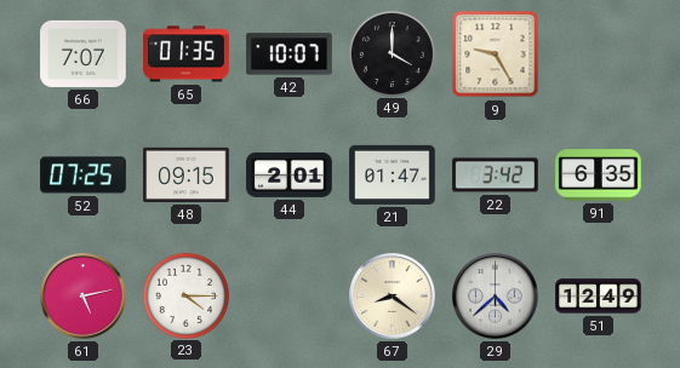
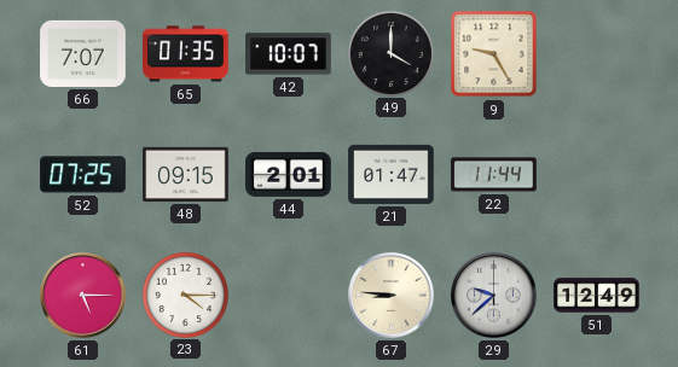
22: 3:42 -> 11:44 (494, 175)
91: 6:35 -> none (599, 176)
61: 5:13 -> 5:15 (83, 296)
67: 8:21 -> 8:46 (392, 296)
29: 4:38 -> 9:38 (494, 296)
